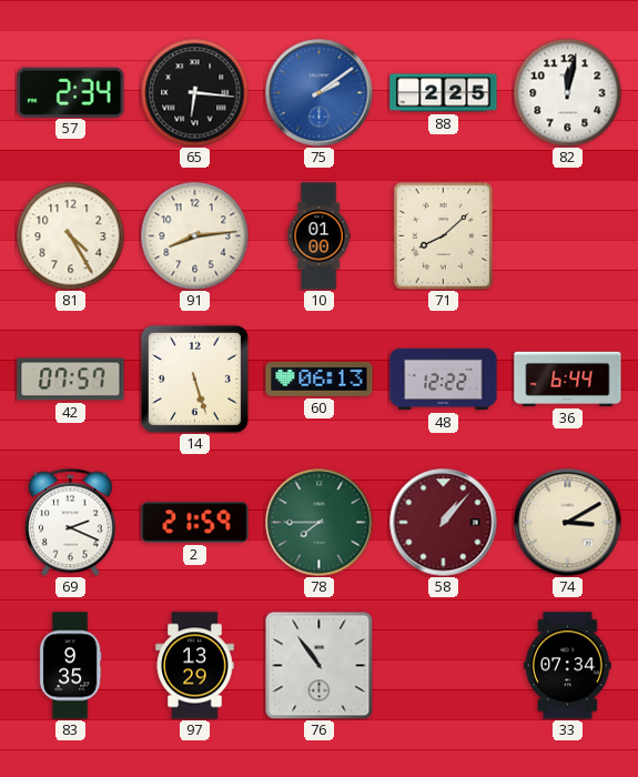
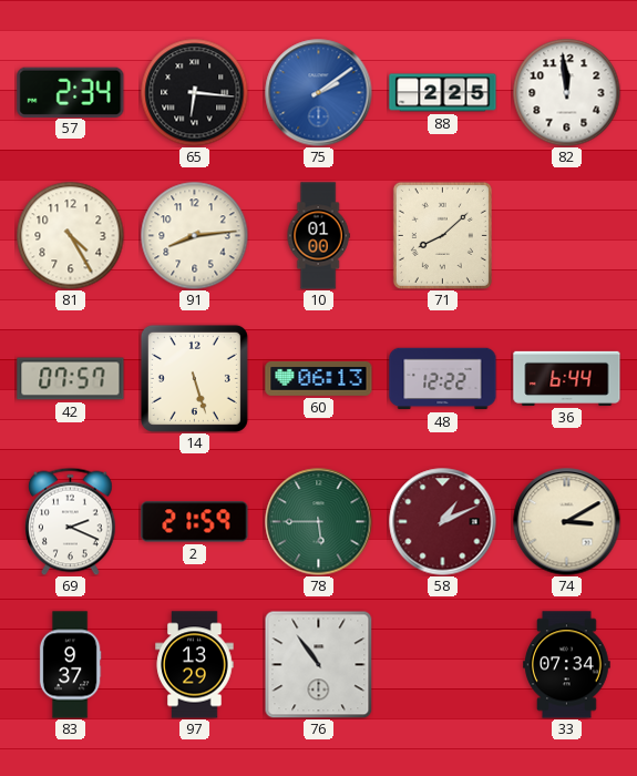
82: 12:02 -> 11:59 (566, 92)
78: 7:45 -> 5:45 (319, 522)
58: 1:07 -> 1:11 (443, 522)
83: 9:35 -> 9:37 (70, 665)
